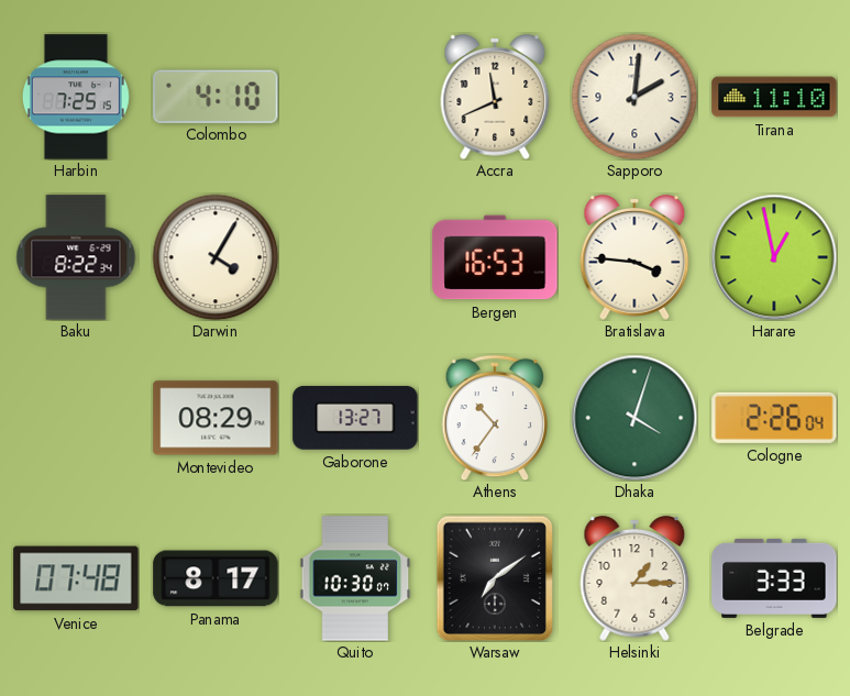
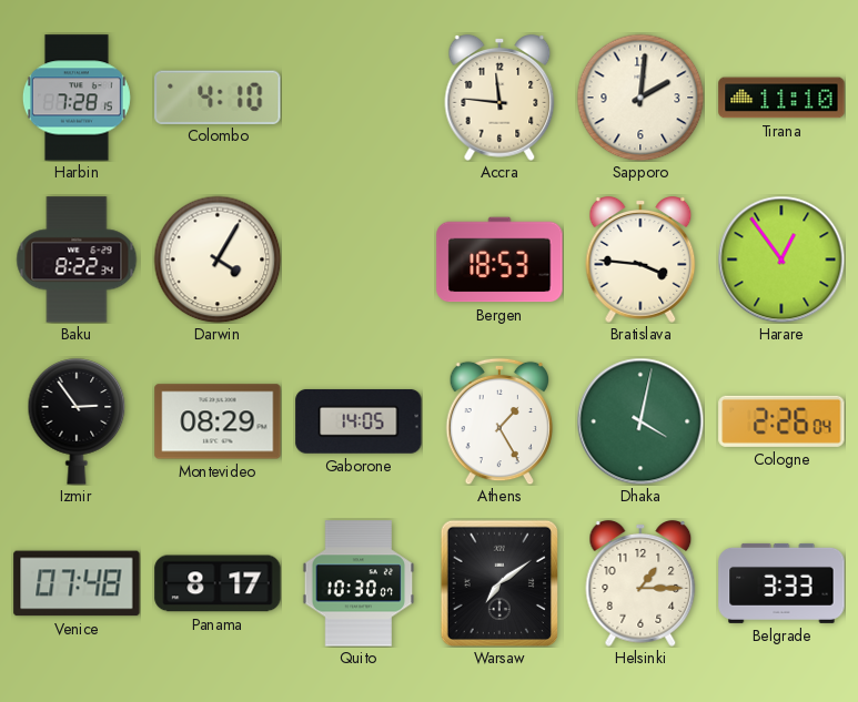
Harbin: 7:25 -> 7:28 (77, 98)
Accra: 11:41 -> 11:46 (499, 99)
Bergen: 16:53 -> 18:53 (499, 260)
Harare: 12:58 -> 12:54 (781, 260)
Izmir: none -> 2:54 (77, 421)
Gaborone: 13:27 -> 14:05 (359, 421)
Athens: 10:36 -> 1:25 (499, 421)
Dhaka: 4:03 -> 4:02 (640, 421)
